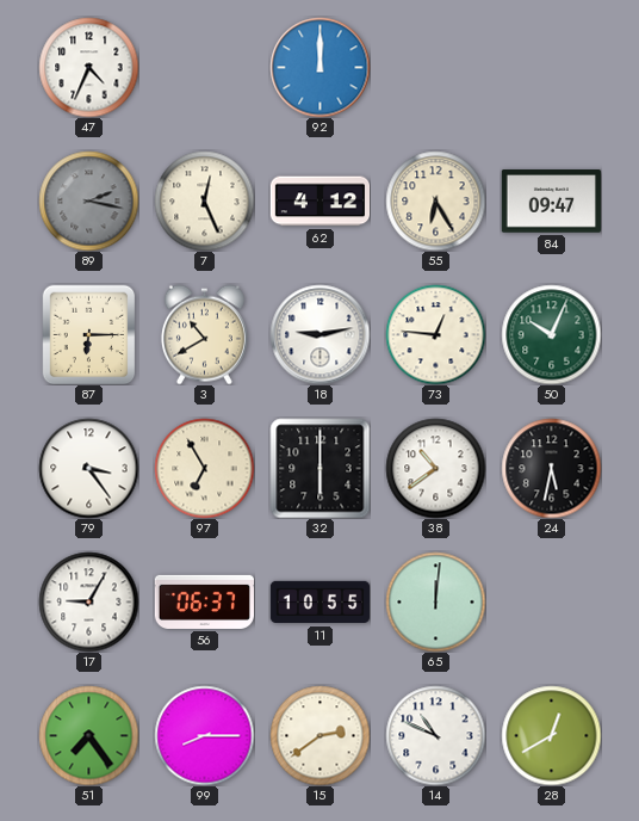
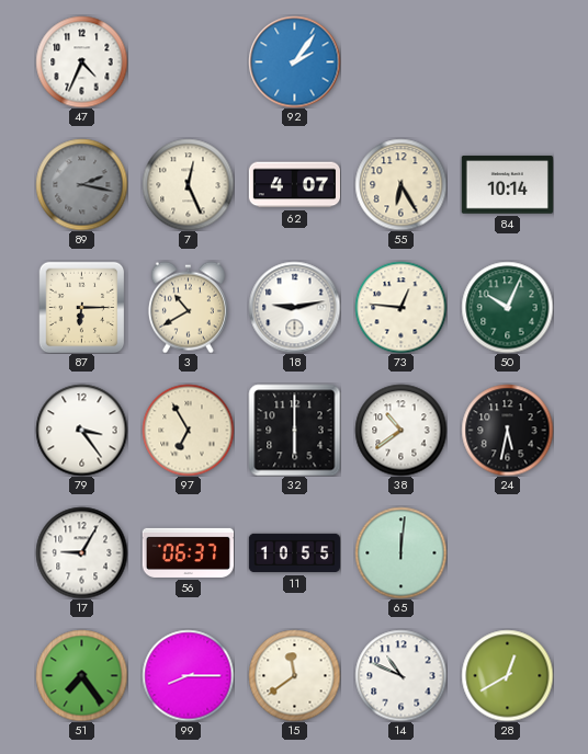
92: 12:00 -> 2:06 (294, 61)
62: 4:12 -> 4:07 (294, 185)
84: 09:47 -> 10:14 (507, 185)
15: 2:39 -> 11:39 (294, 675)
